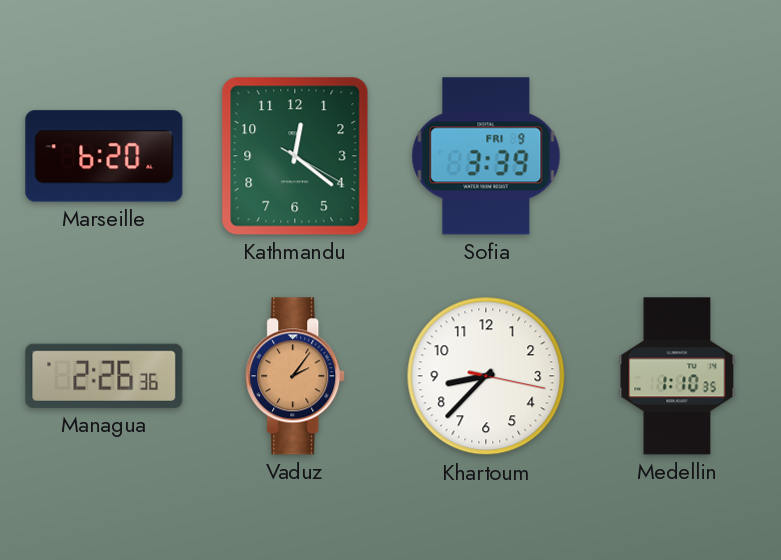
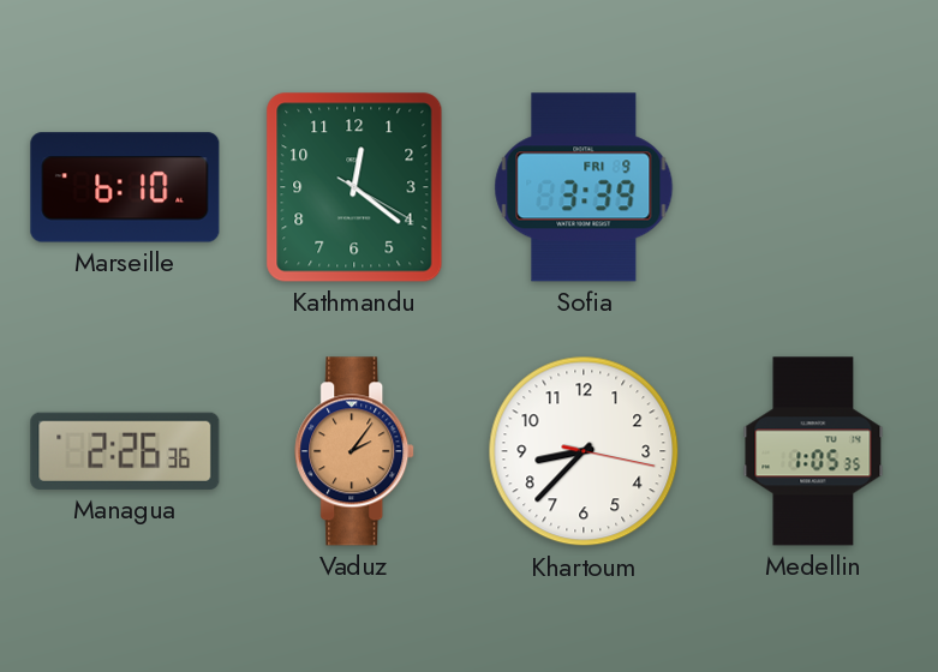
Marseille: 6:20 -> 6:10 (125, 187)
Medellin: 1:10 -> 1:05 (813, 451)
